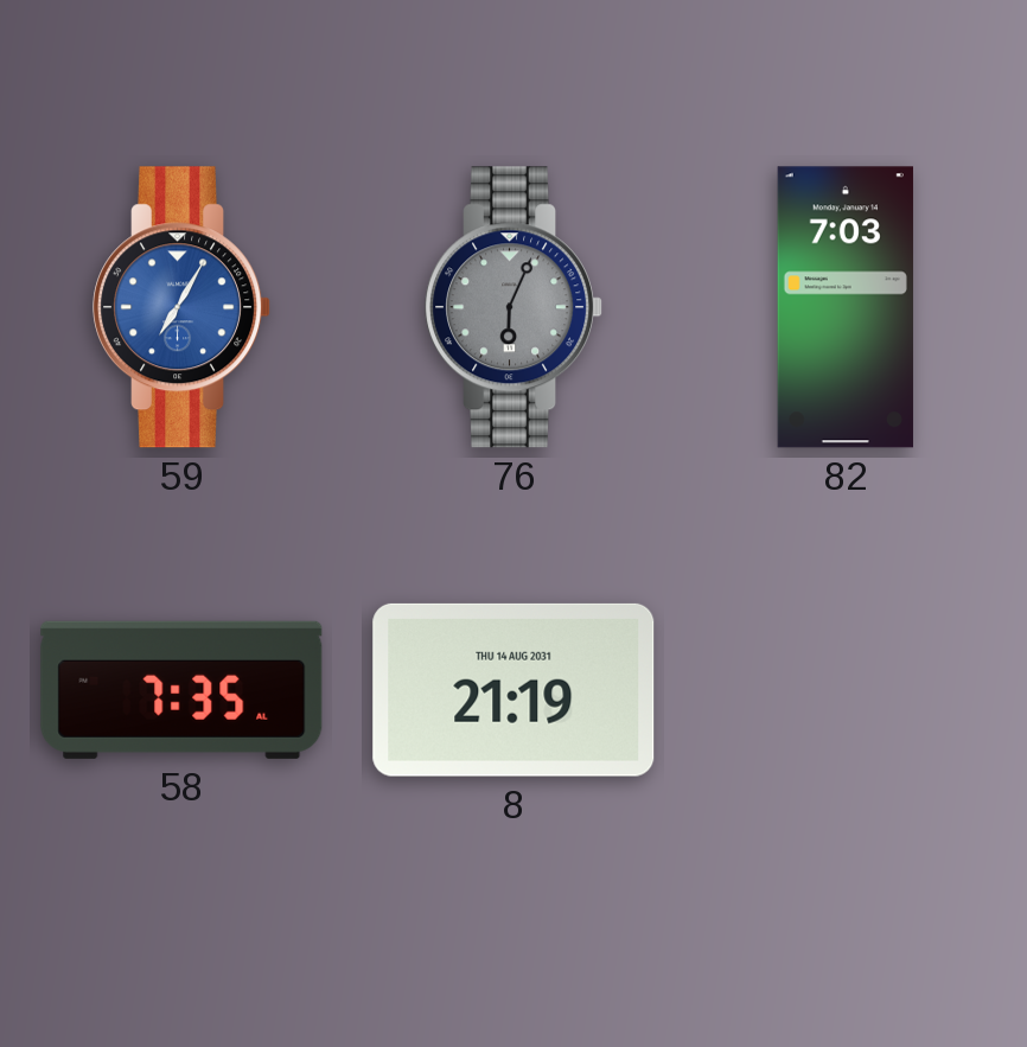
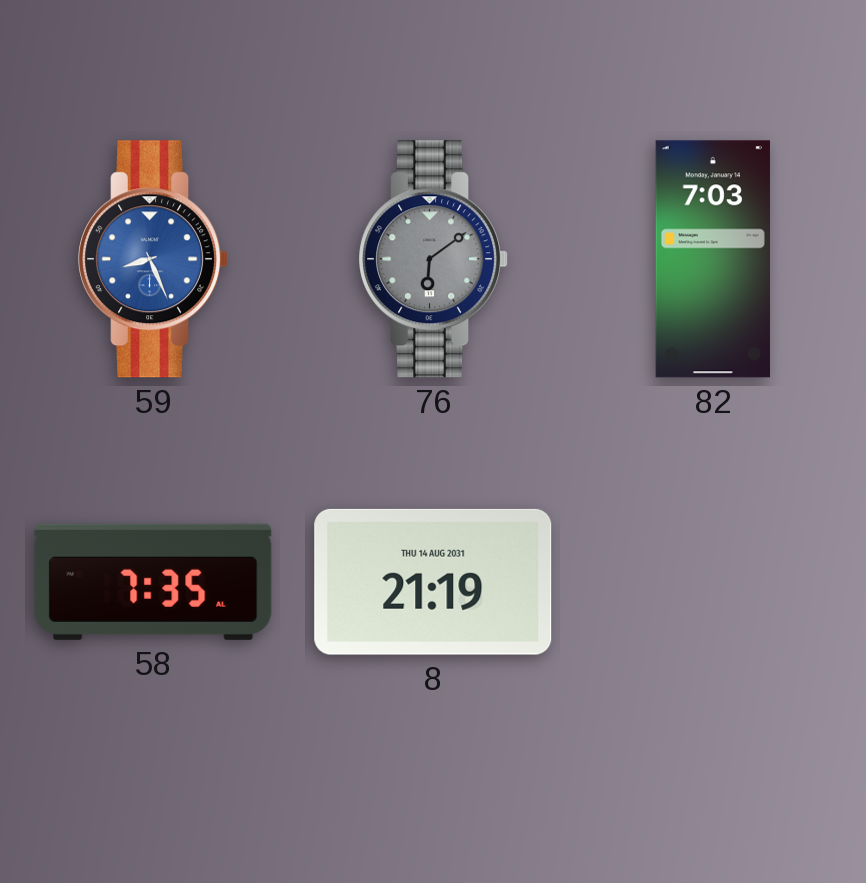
59: 7:05 -> 8:26 (154, 259)
76: 6:04 -> 6:09 (434, 259)
